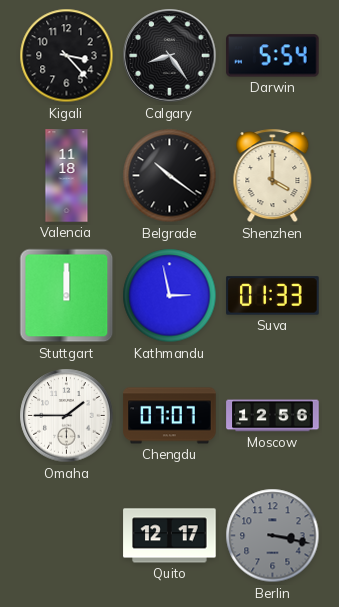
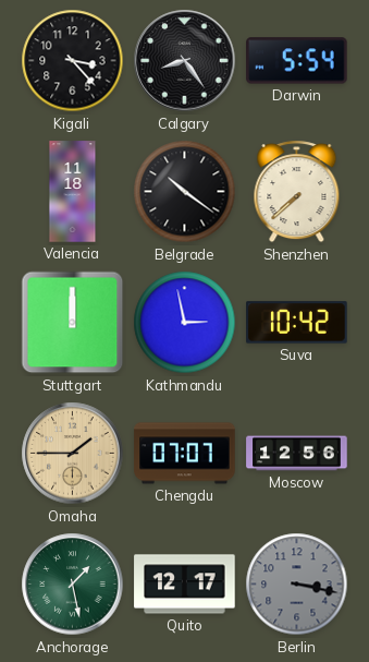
Shenzhen: 4:00 -> 7:38 (297, 192)
Suva: 01:33 -> 10:42 (297, 323)
Omaha dial: white -> champagne (73, 454)
Anchorage: none -> 1:28 (73, 585)
